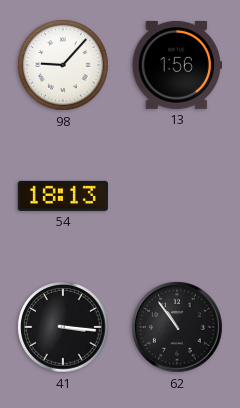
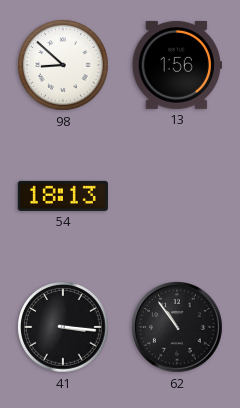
98: 9:07 -> 8:52 (63, 65)
